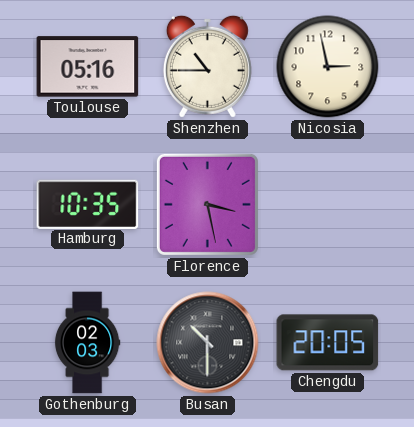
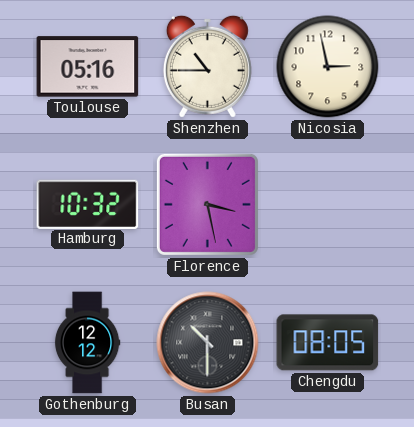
Hamburg: 10:35 -> 10:32 (88, 204)
Gothenburg: 02:03 -> 12:12 (87, 343)
Chengdu: 20:05 -> 08:05 (328, 343)
